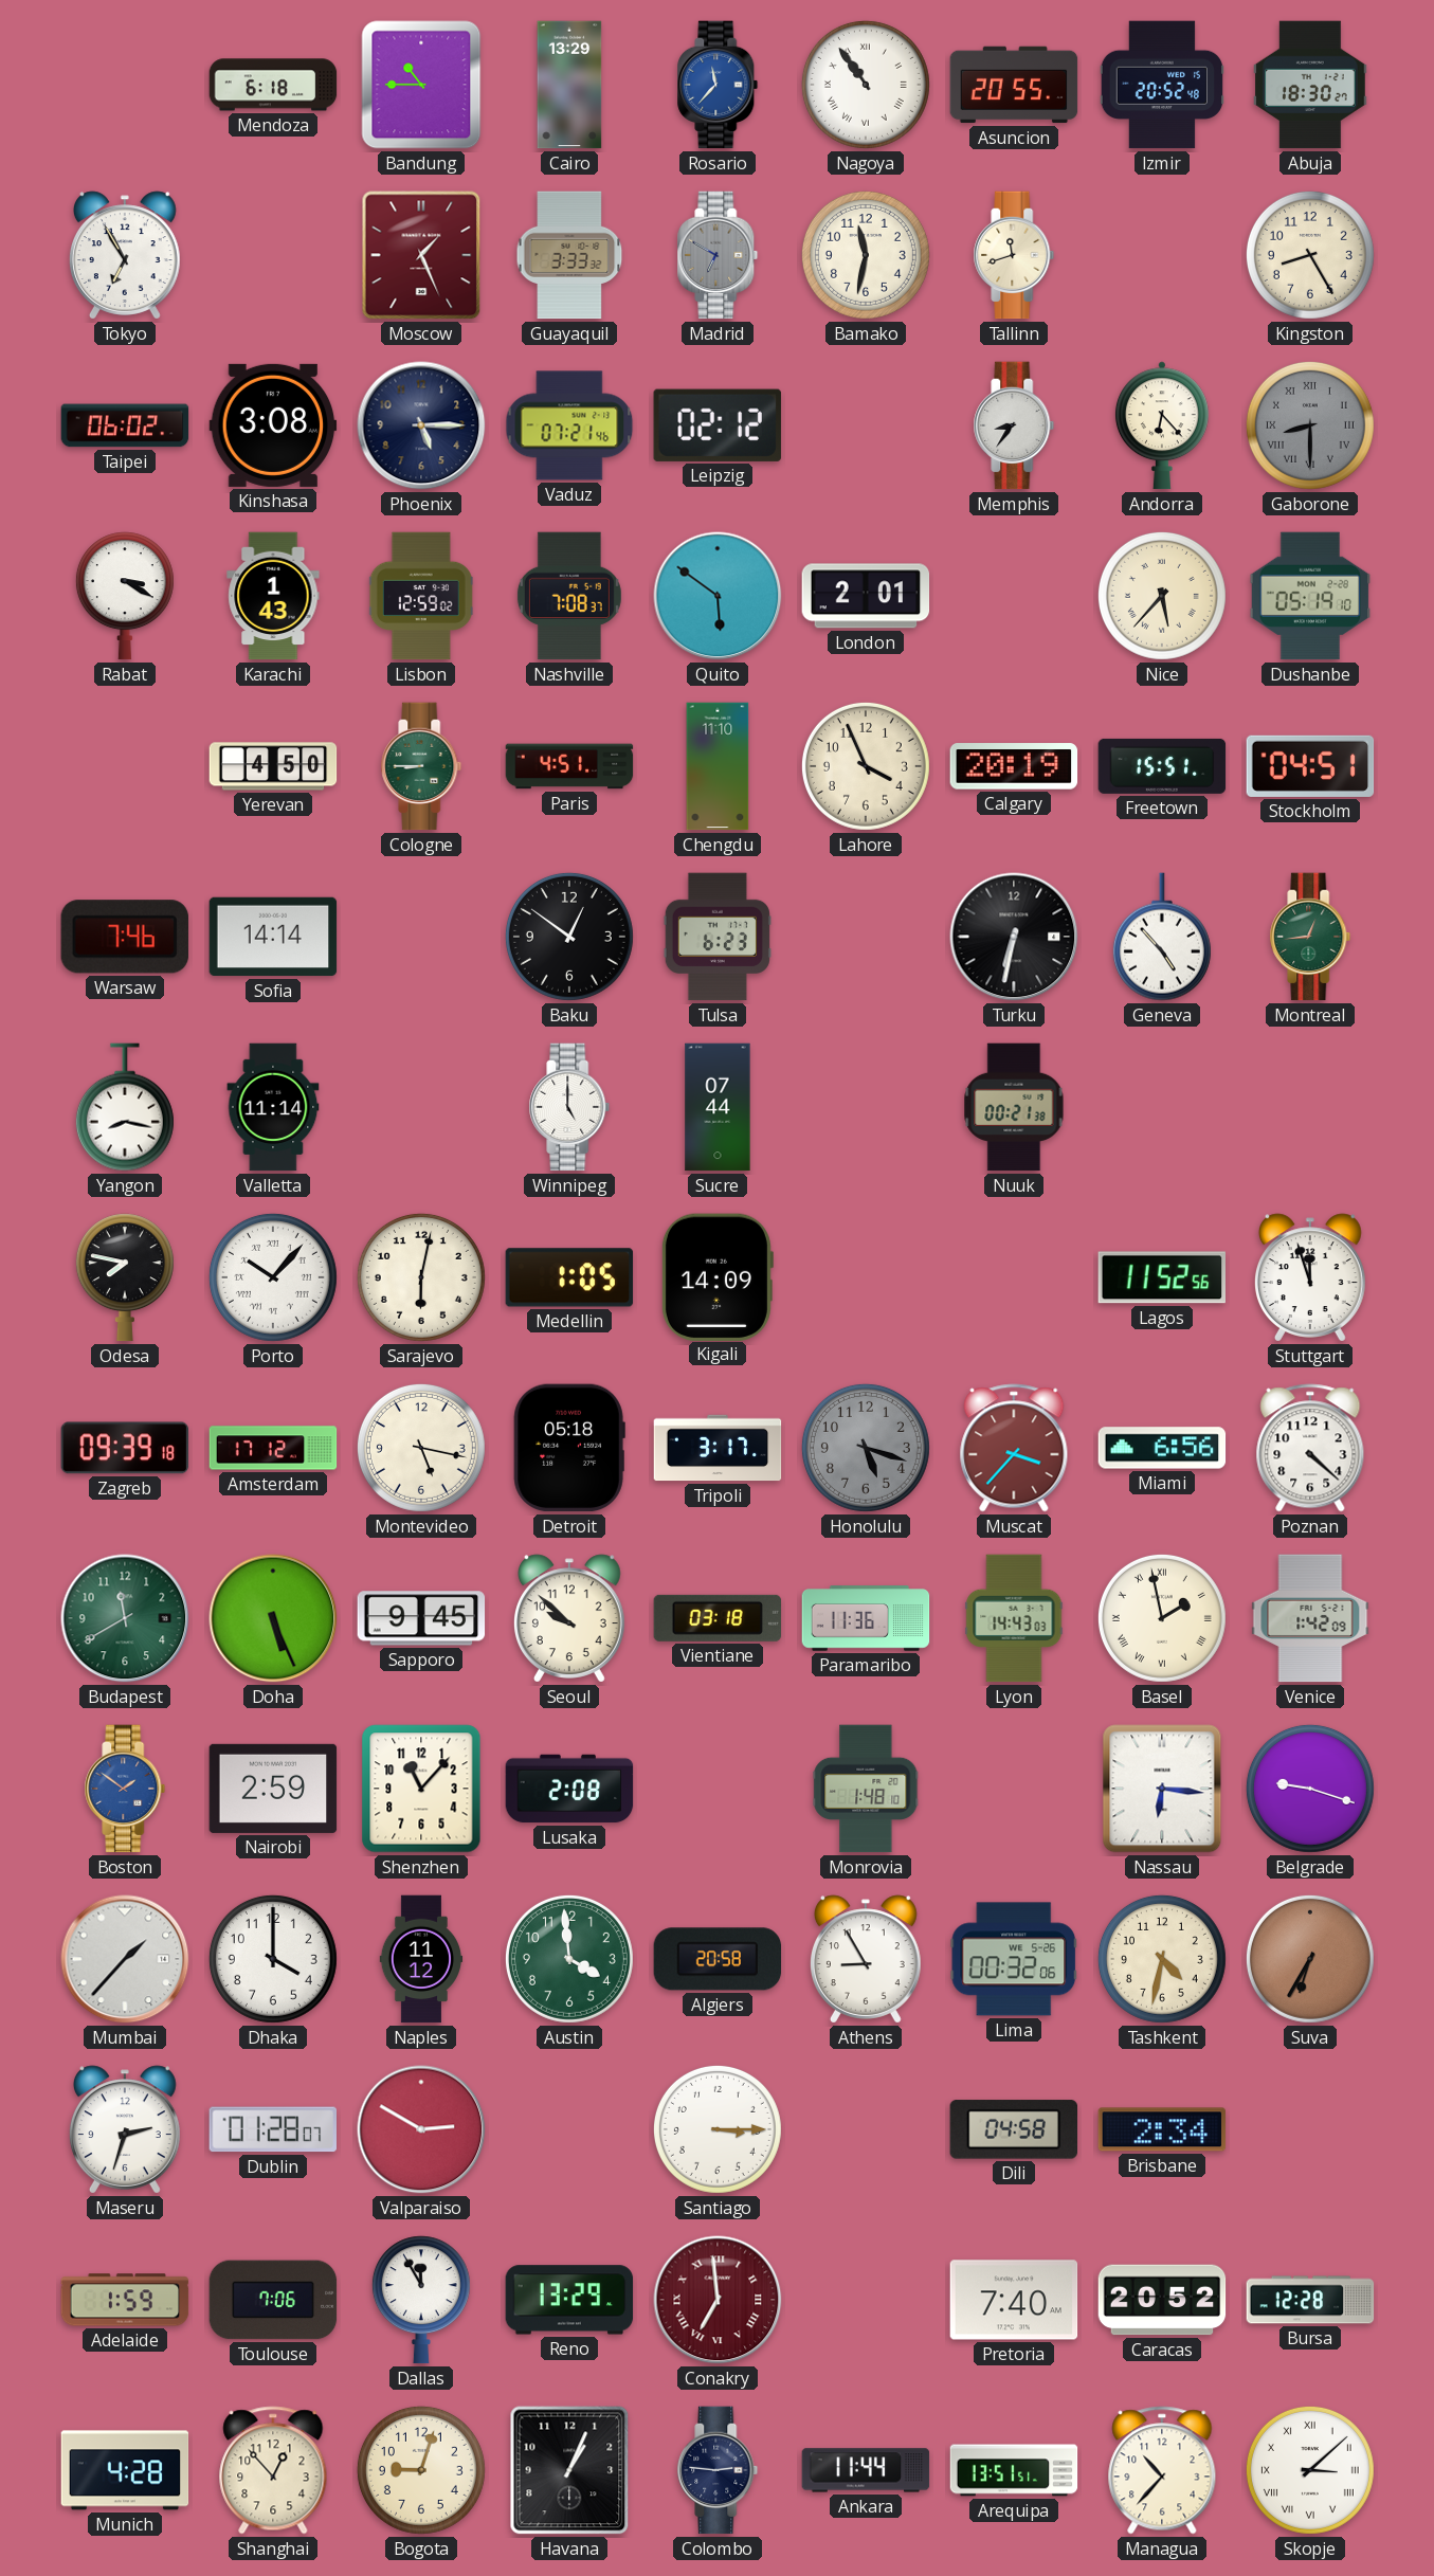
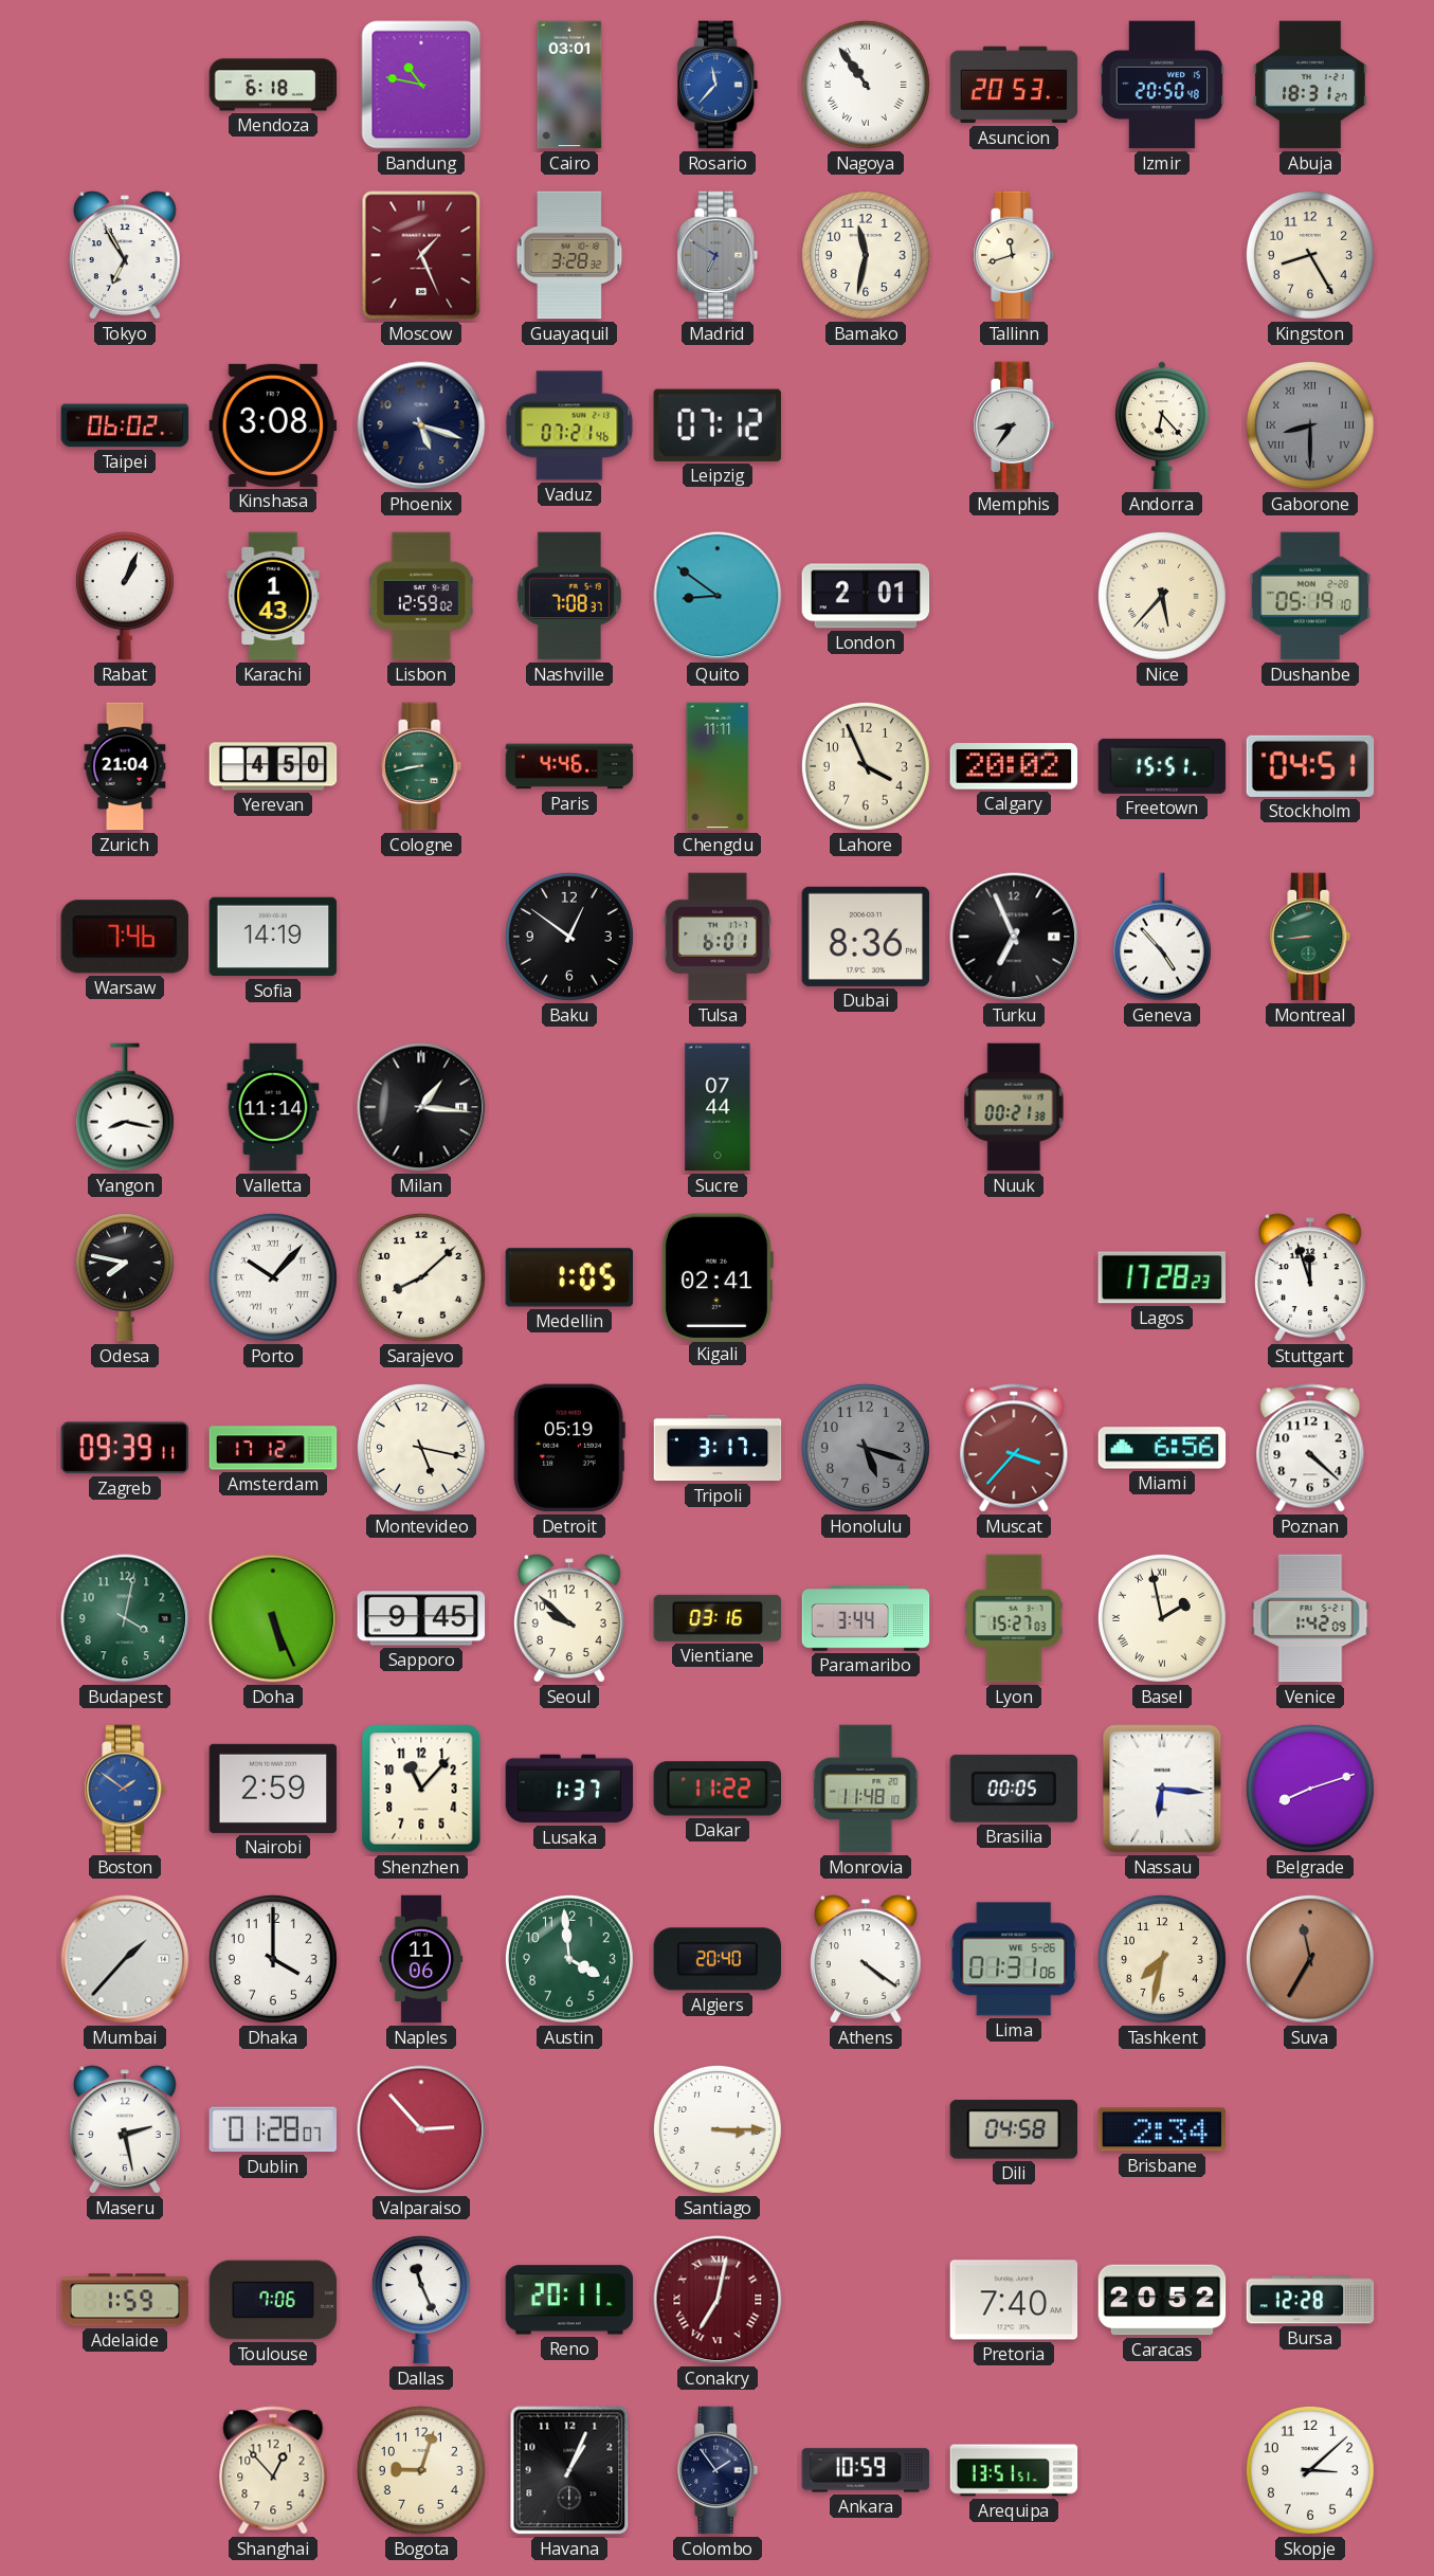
Bandung: 10:45 -> 10:47 (421, 85)
Cairo: 13:29 -> 03:01 (569, 85)
Asuncion: 20:55 -> 20:53 (1014, 85)
Izmir: 20:52 -> 20:50 (1161, 85)
Abuja: 18:30 -> 18:31 (1311, 85)
Guayaquil: 3:33 -> 3:28 (569, 255)
Phoenix: 5:15 -> 5:18 (421, 425)
Leipzig: 02:12 -> 07:12 (718, 425)
Rabat: 3:20 -> 1:04 (125, 596)
Quito: 5:51 -> 8:51 (718, 596)
Zurich: none -> 21:04 (125, 766)
Cologne: 8:45 -> 8:43 (421, 766)
Paris: 4:51 -> 4:46 (569, 766)
Chengdu: 11:10 -> 11:11 (718, 766)
Calgary: 20:19 -> 20:02 (1014, 766)
Sofia: 14:14 -> 14:19 (273, 937)
Tulsa: 6:23 -> 6:01 (718, 937)
Dubai: none -> 8:36 (866, 937)
Turku: 6:32 -> 6:56 (1014, 937)
Montreal: 12:44 -> 8:44 (1310, 937)
Milan: none -> 1:16 (421, 1107)
Winnipeg: 5:00 -> none (569, 1107)
Sarajevo: 6:02 -> 8:08 (421, 1277)
Kigali: 14:09 -> 02:41 (716, 1276)
Lagos: 11:52 -> 17:28 (1161, 1277)
Zagreb: 09:39:18 -> 09:39:11 (125, 1448)
Detroit: 05:18 -> 05:19 (569, 1448)
Budapest: 11:40 -> 4:02 (125, 1618)
Vientiane: 03:18 -> 03:16 (718, 1618)
Paramaribo: 11:36 -> 3:44 (866, 1618)
Lyon: 14:43 -> 15:27 (1014, 1618)
Lusaka: 2:08 -> 1:37 (569, 1789)
Dakar: none -> 11:22 (716, 1789)
Monrovia: 1:48 -> 11:48 (866, 1789)
Brasilia: none -> 00:05 (1013, 1789)
Belgrade: 9:18 -> 8:12 (1310, 1789)
Naples: 11:12 -> 11:06 (421, 1959)
Algiers: 20:58 -> 20:40 (718, 1959)
Athens: 8:55 -> 4:21 (866, 1959)
Lima: 00:32 -> 01:31 (1014, 1959)
Tashkent: 4:32 -> 7:32 (1162, 1959)
Suva: 6:35 -> 11:35 (1310, 1959)
Maseru: 2:33 -> 2:28 (125, 2129)
Valparaiso: 2:50 -> 2:53 (421, 2129)
Dallas: 11:55 -> 11:26 (421, 2300)
Reno: 13:29 -> 20:11 (569, 2300)
Conakry: 6:59 -> 7:02 (718, 2300)
Munich: 4:28 -> none (125, 2470)
Colombo: 2:46 -> 1:54 (718, 2470)
Ankara: 11:44 -> 10:59 (866, 2470)
Managua: 10:37 -> none (1162, 2470)
Skopje numerals: Roman -> Arabic (1310, 2470)
